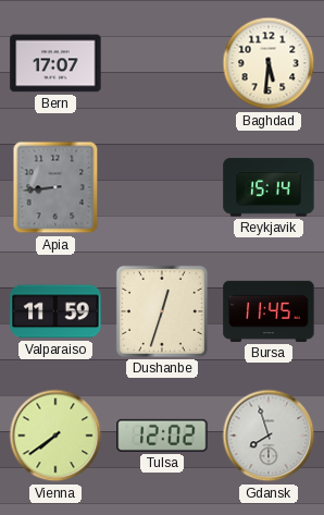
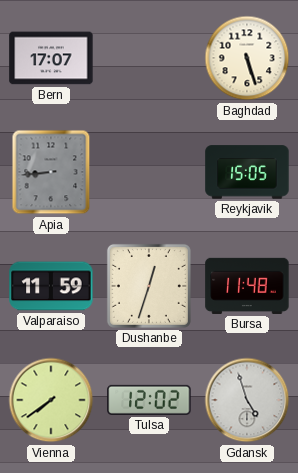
Baghdad: 5:31 -> 5:27 (247, 58)
Reykjavik: 15:14 -> 15:05 (247, 172)
Bursa: 11:45 -> 11:48 (247, 286)
Gdansk: 7:57 -> 4:57 (247, 400)
